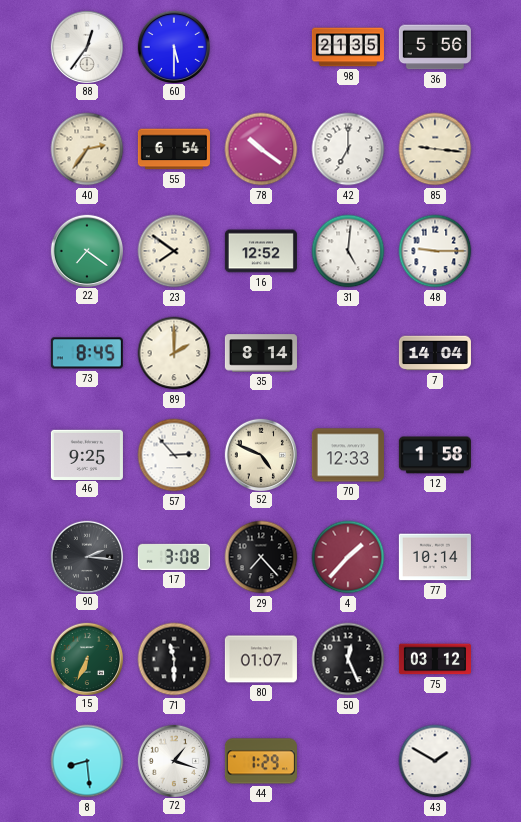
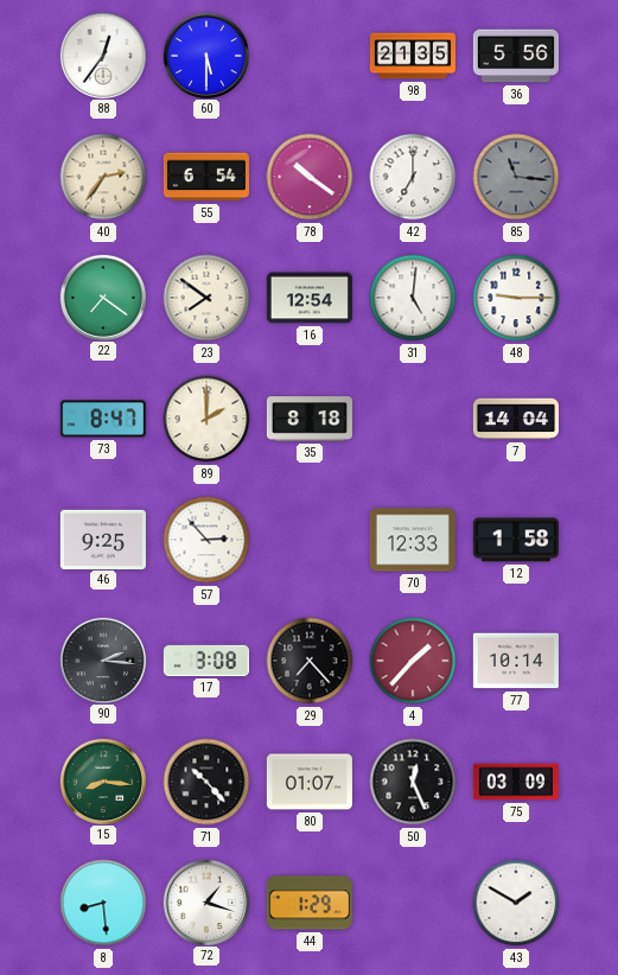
85: 9:16 -> 11:16 (516, 177)
85 dial: cream -> grey (516, 177)
16: 12:52 -> 12:54 (310, 298)
73: 8:45 -> 8:47 (103, 419)
35: 8:14 -> 8:18 (310, 419)
52: 4:49 -> none (260, 454)
15: 6:34 -> 8:16 (102, 780)
71: 11:30 -> 10:23 (206, 782)
75: 03:12 -> 03:09 (516, 782)
